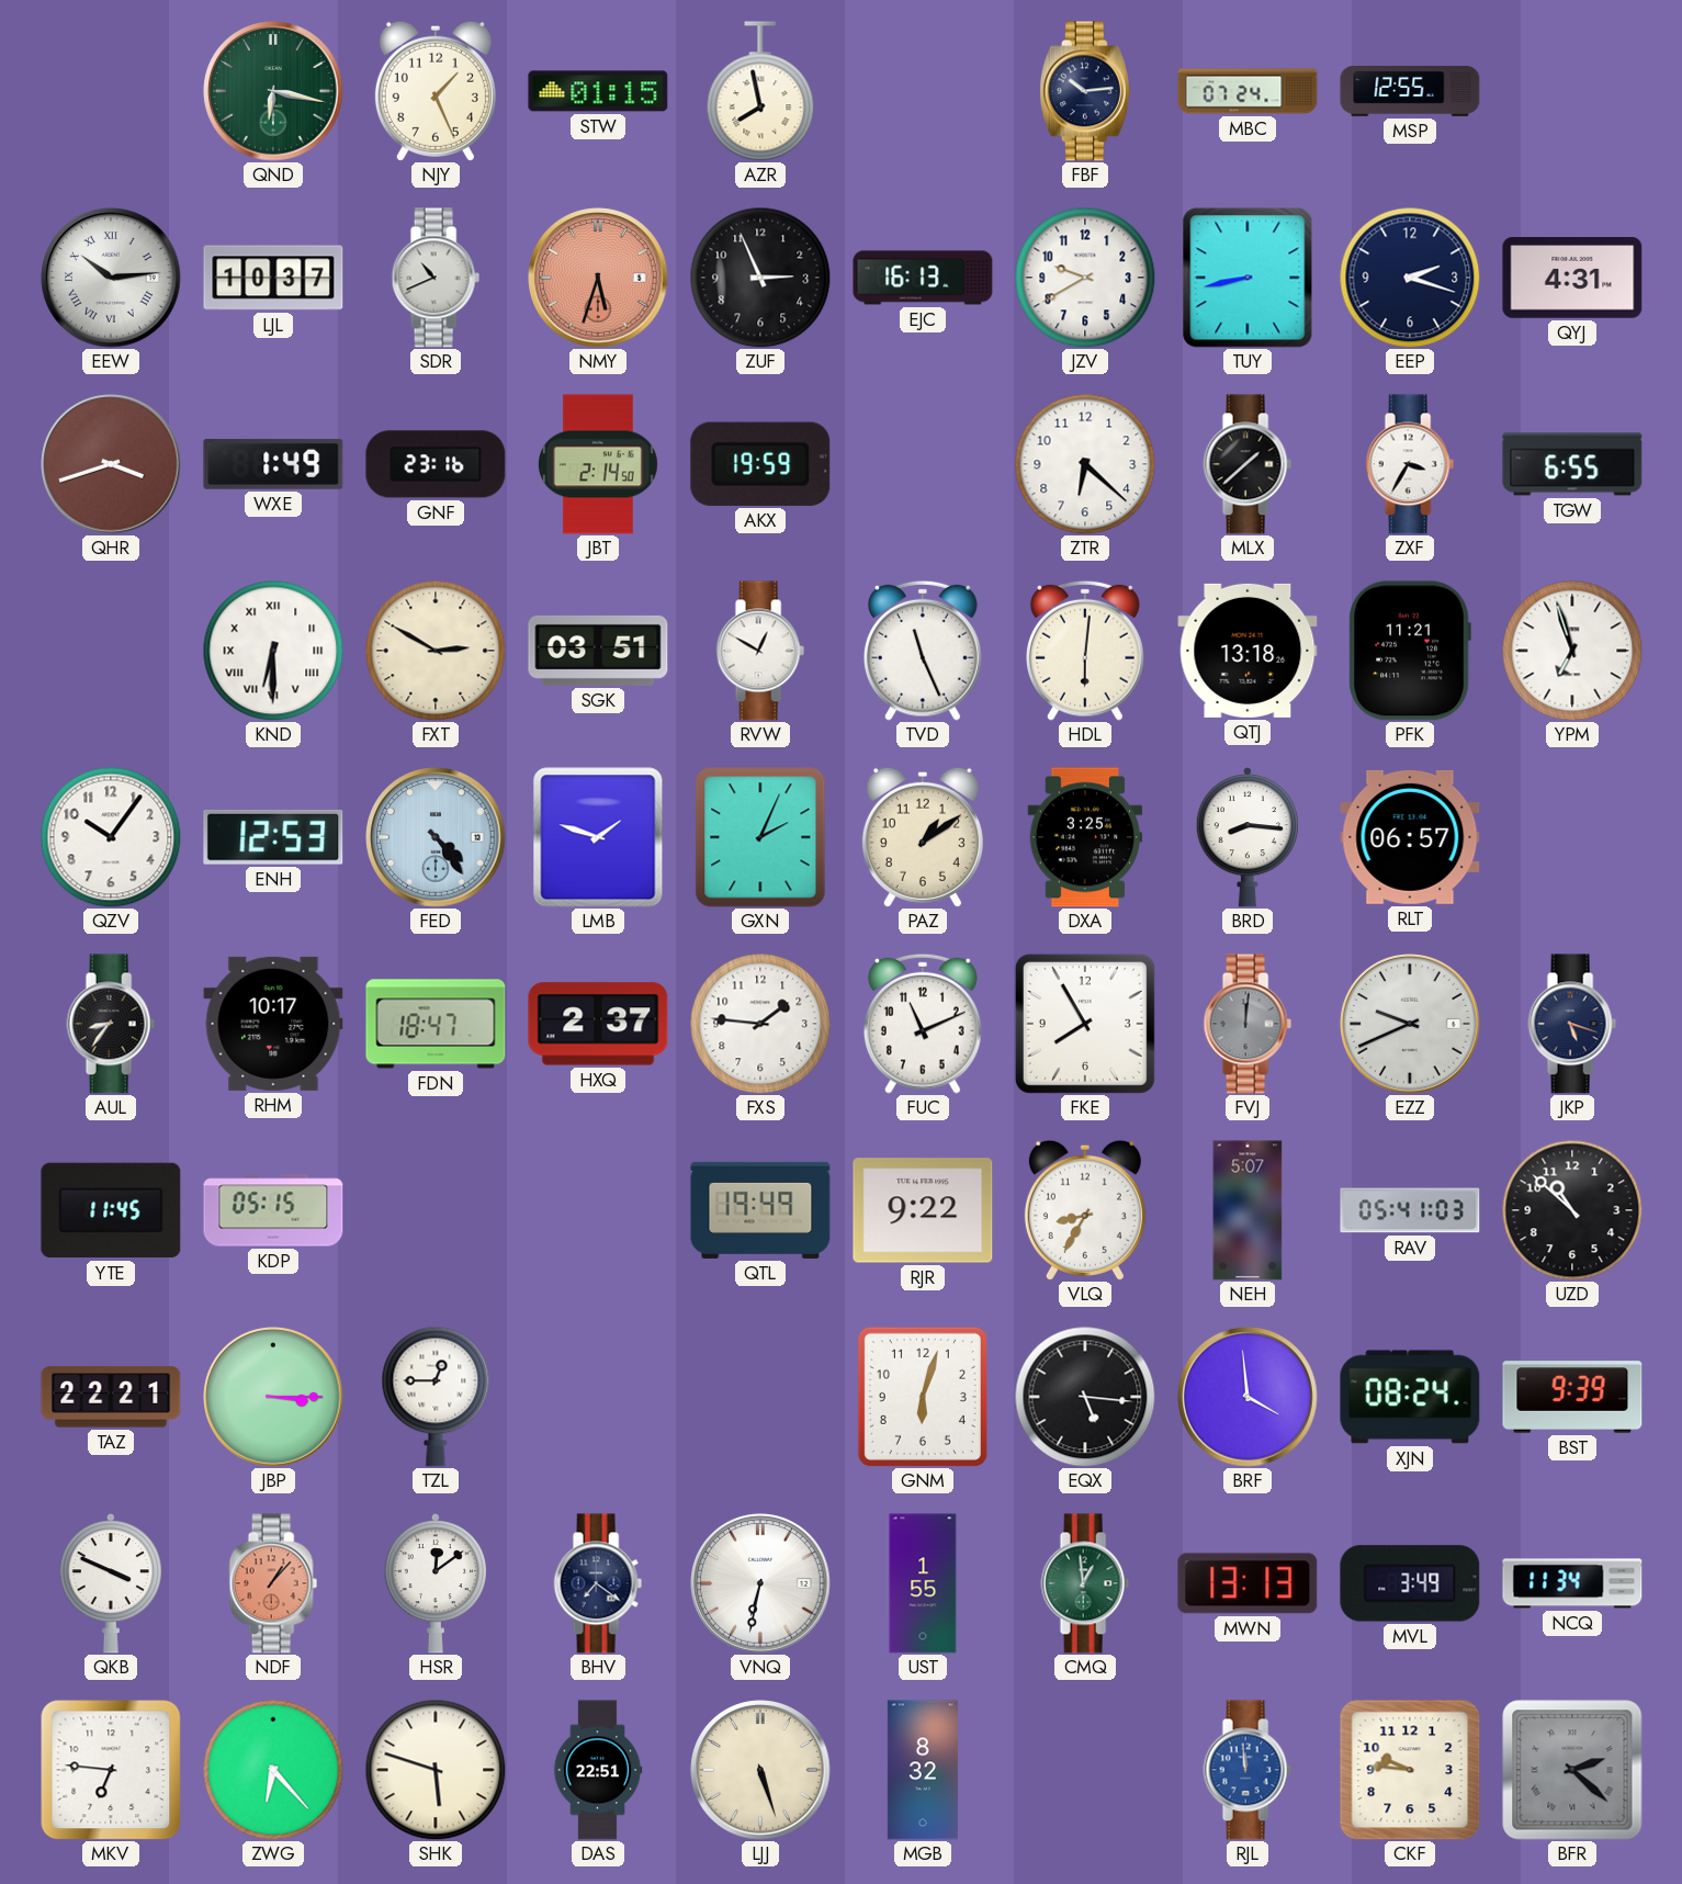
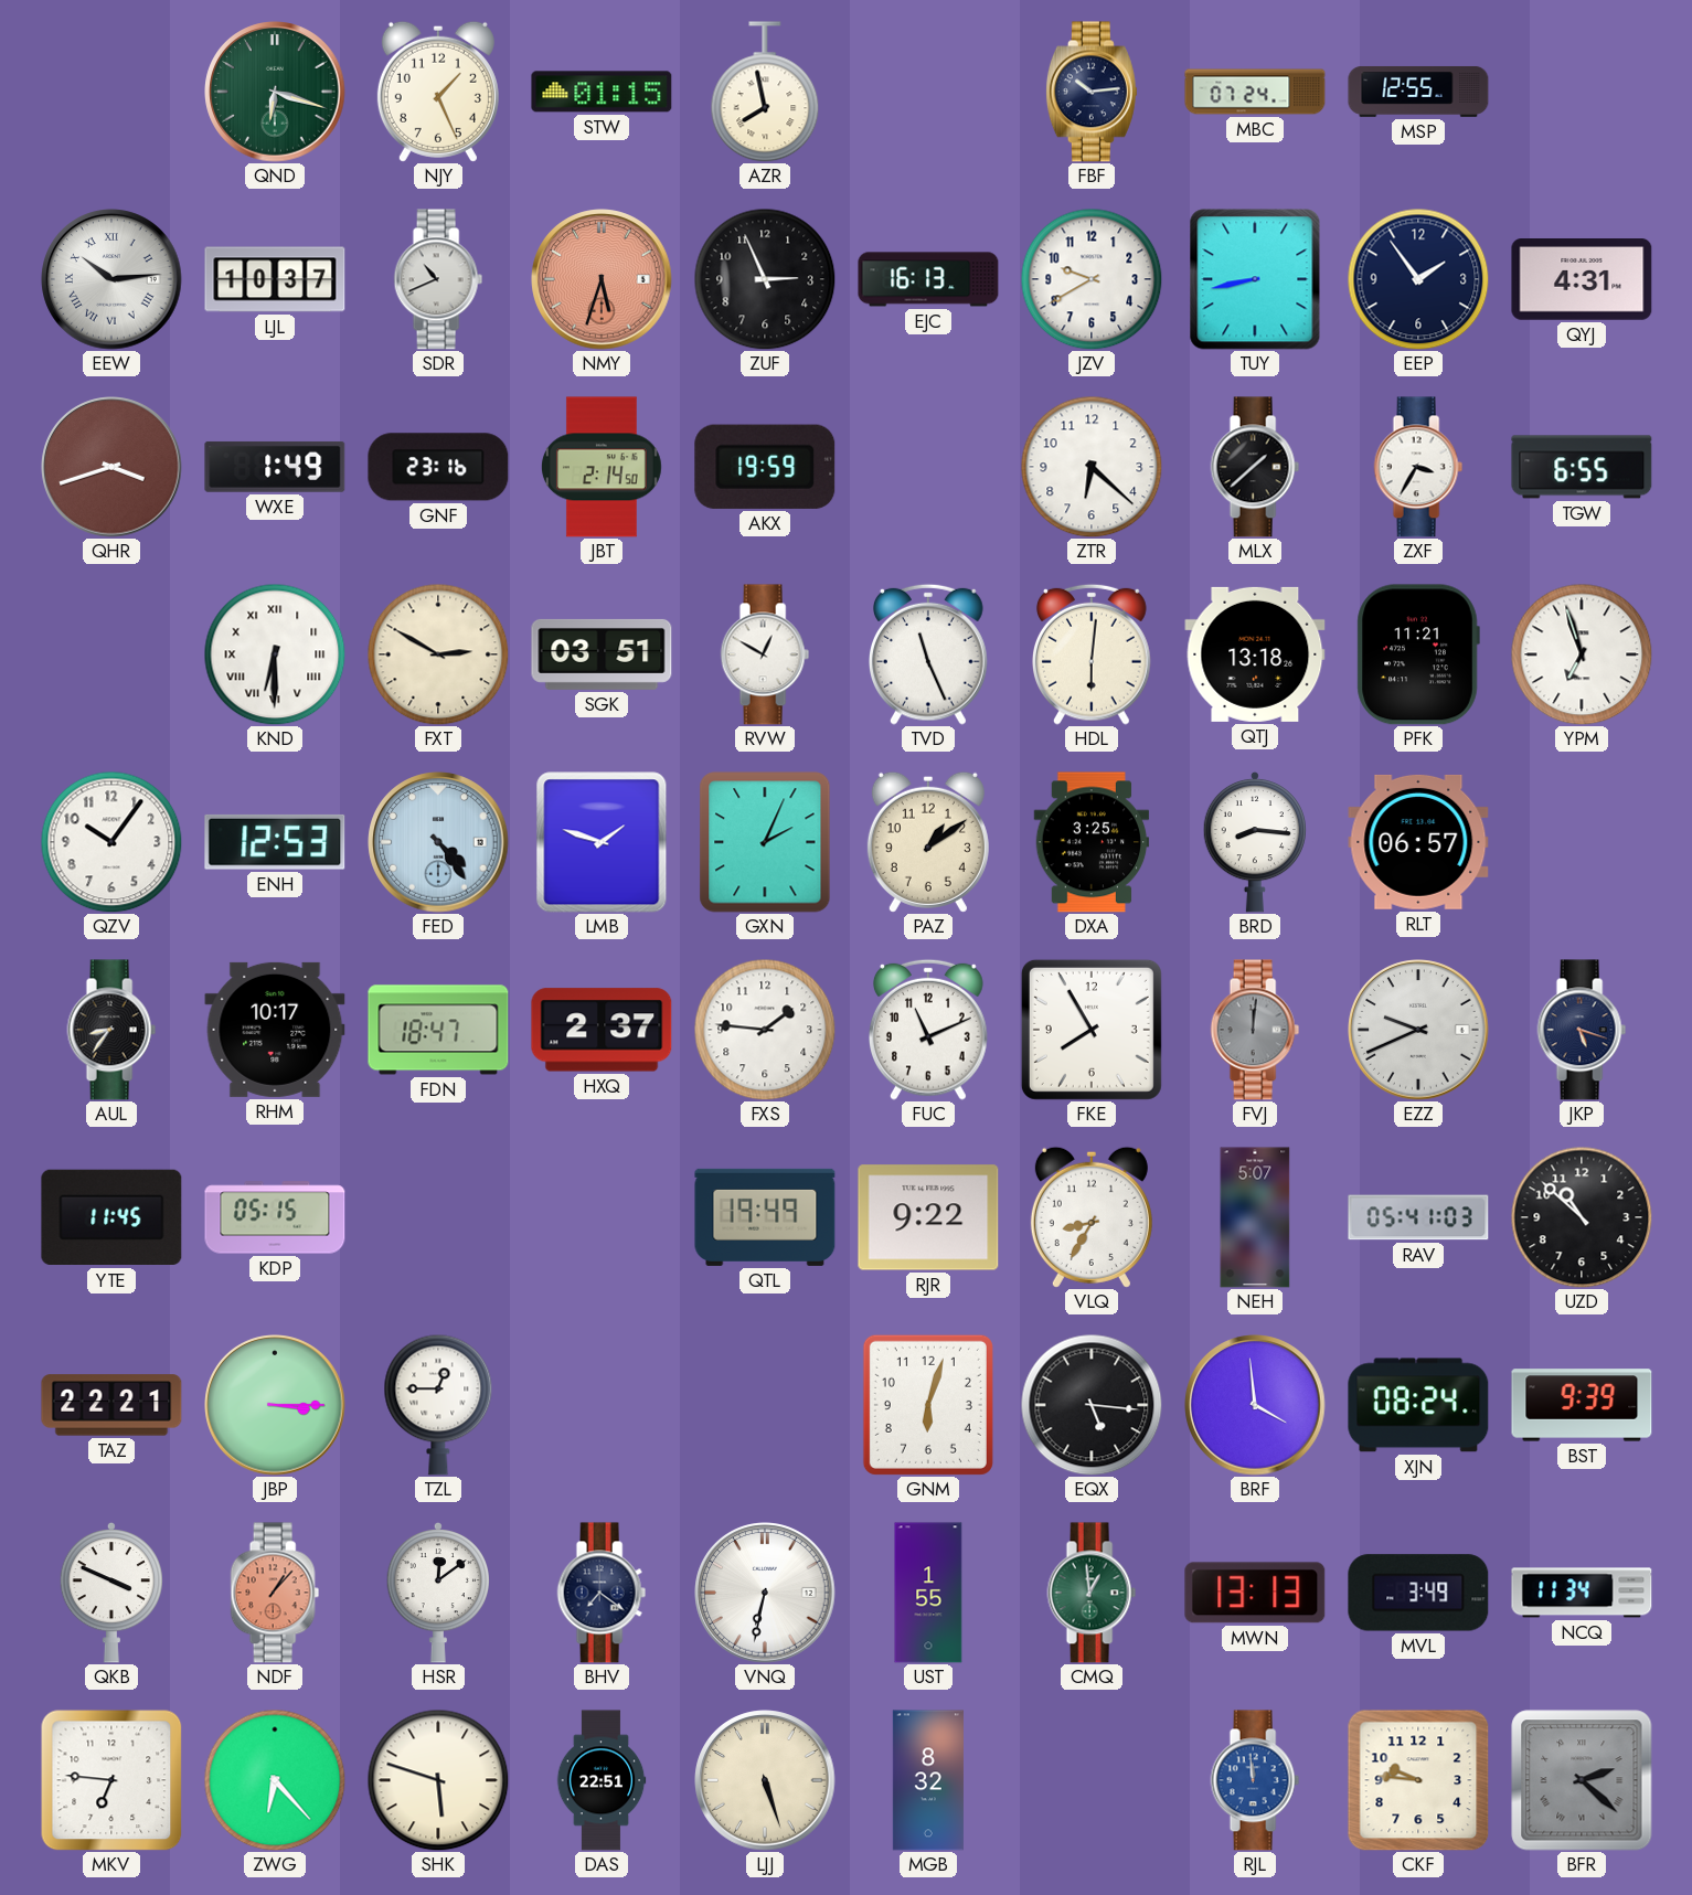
QND: 6:17 -> 6:18 (275, 92)
EEP: 2:18 -> 1:54 (1418, 279)
